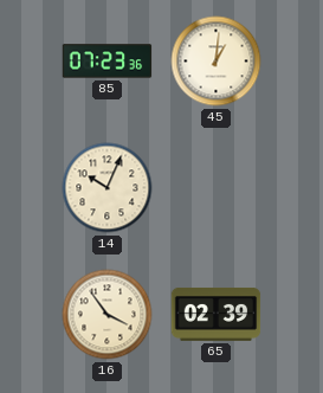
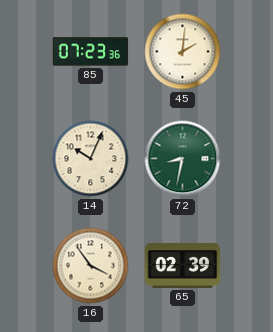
45: 1:01 -> 2:01 (183, 52)
72: none -> 8:32 (183, 159)
